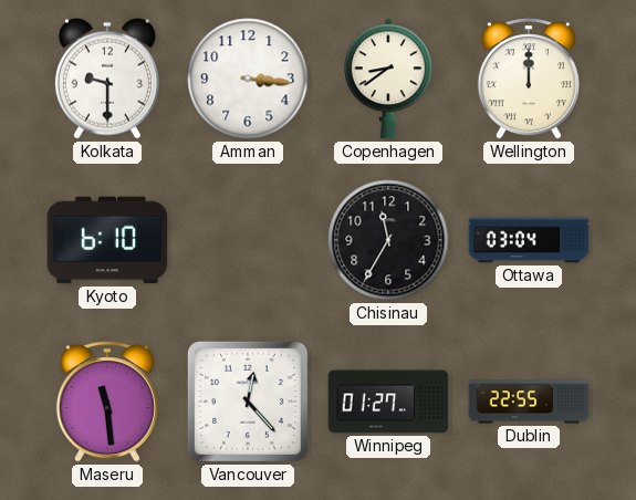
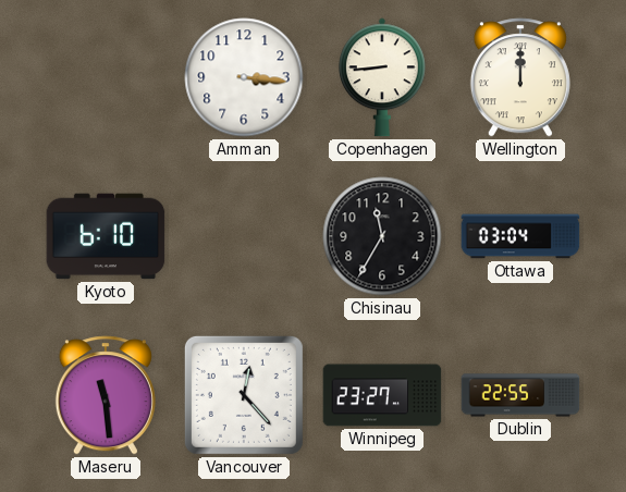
Kolkata: 9:30 -> none (107, 79)
Copenhagen: 8:39 -> 8:44 (383, 77)
Winnipeg: 01:27 -> 23:27 (382, 395)
